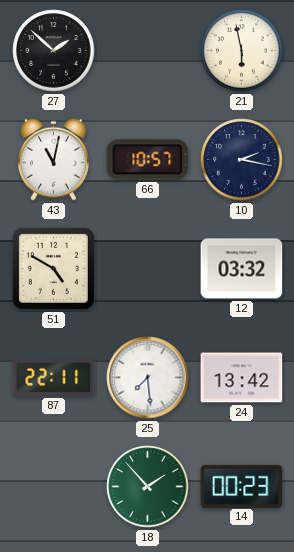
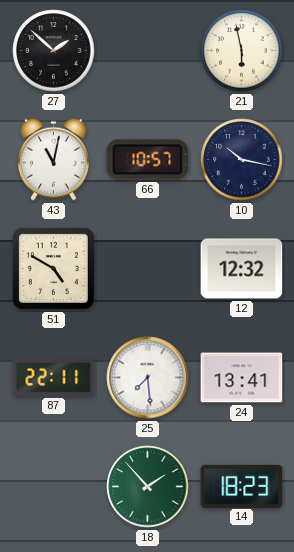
10: 2:17 -> 10:17 (242, 160)
12: 03:32 -> 12:32 (242, 269)
24: 13:42 -> 13:41 (242, 378)
14: 00:23 -> 18:23 (242, 486)
